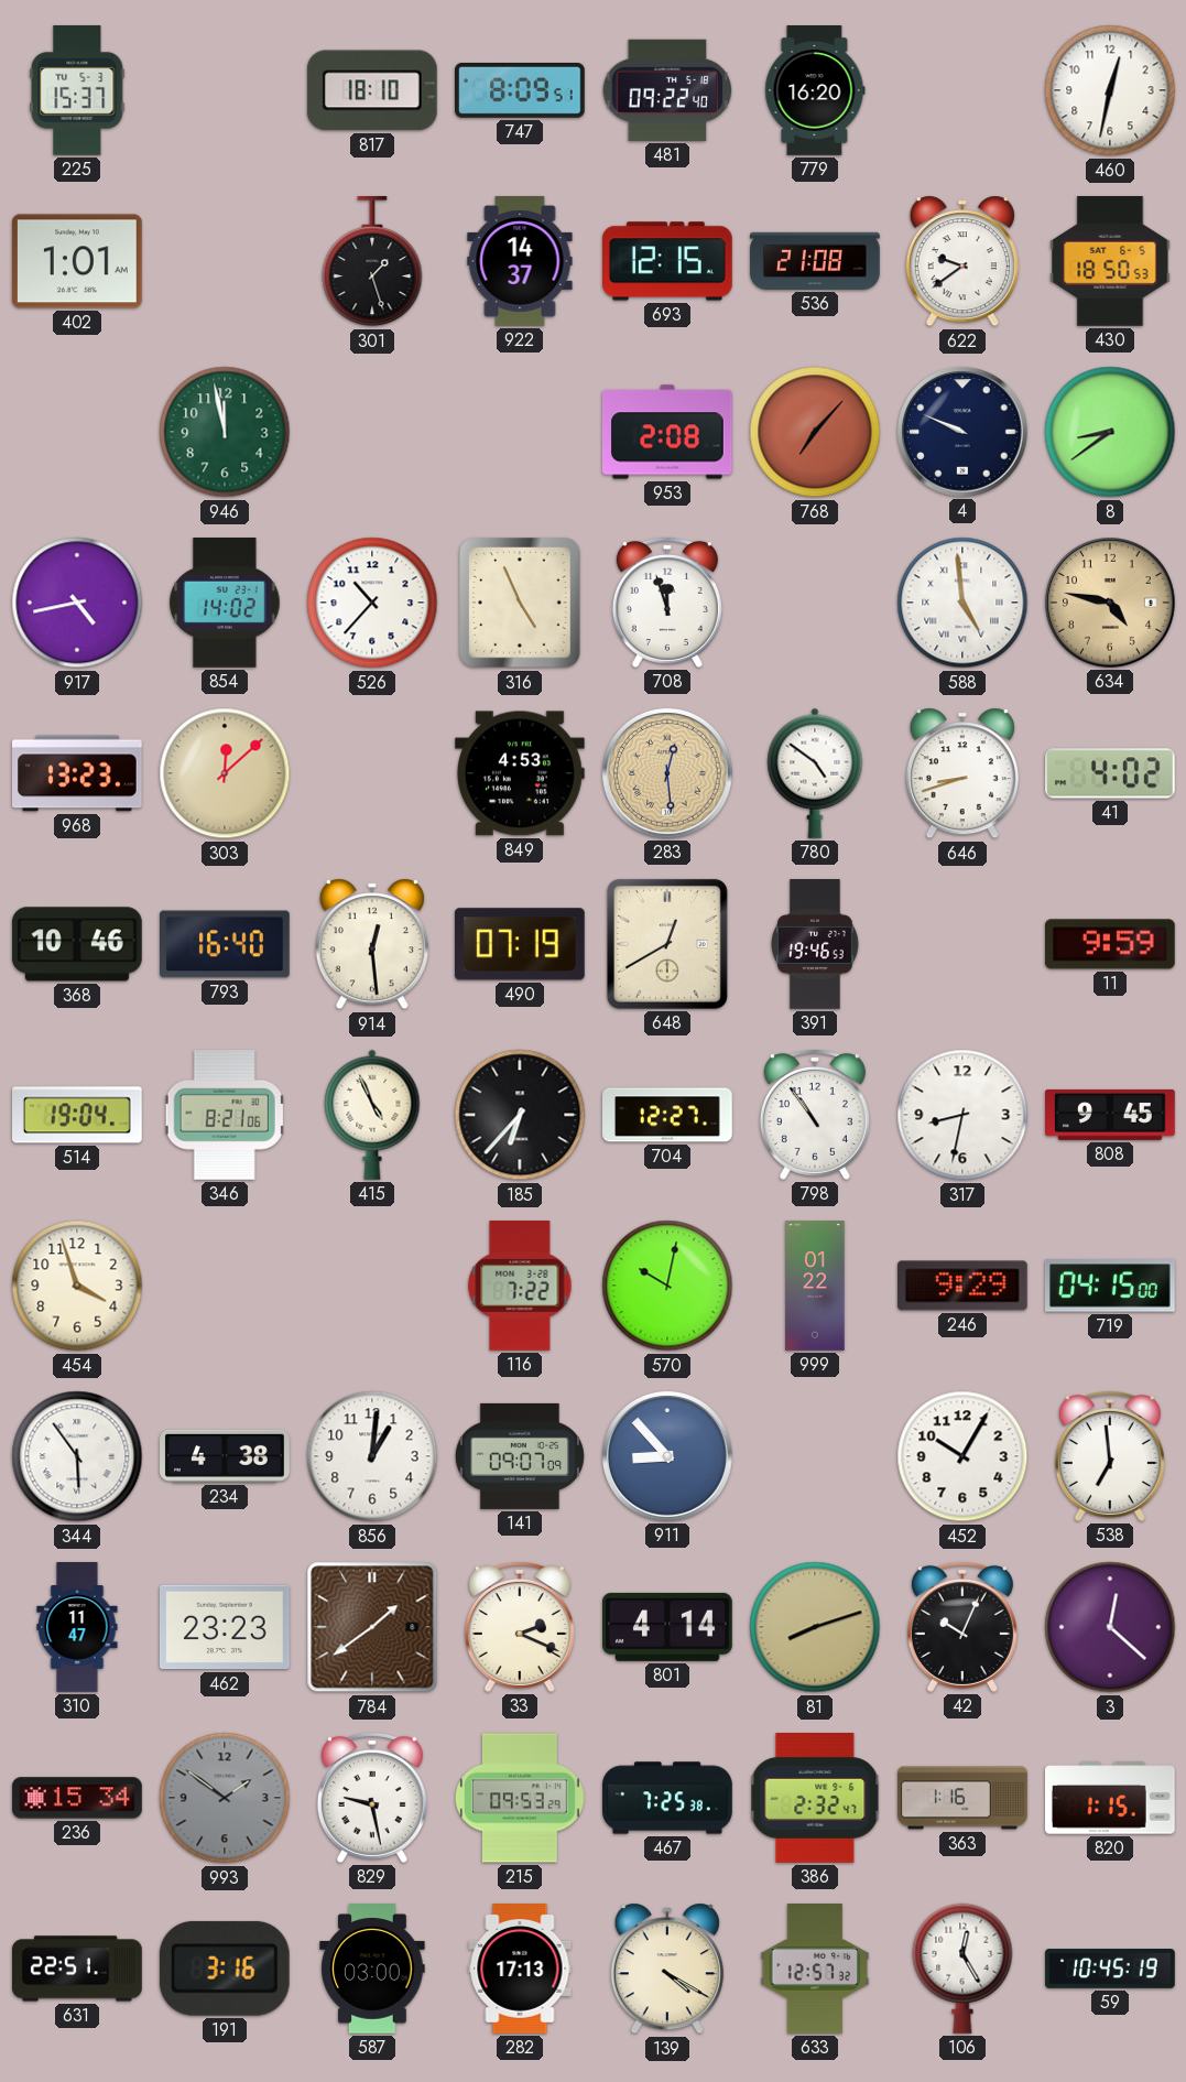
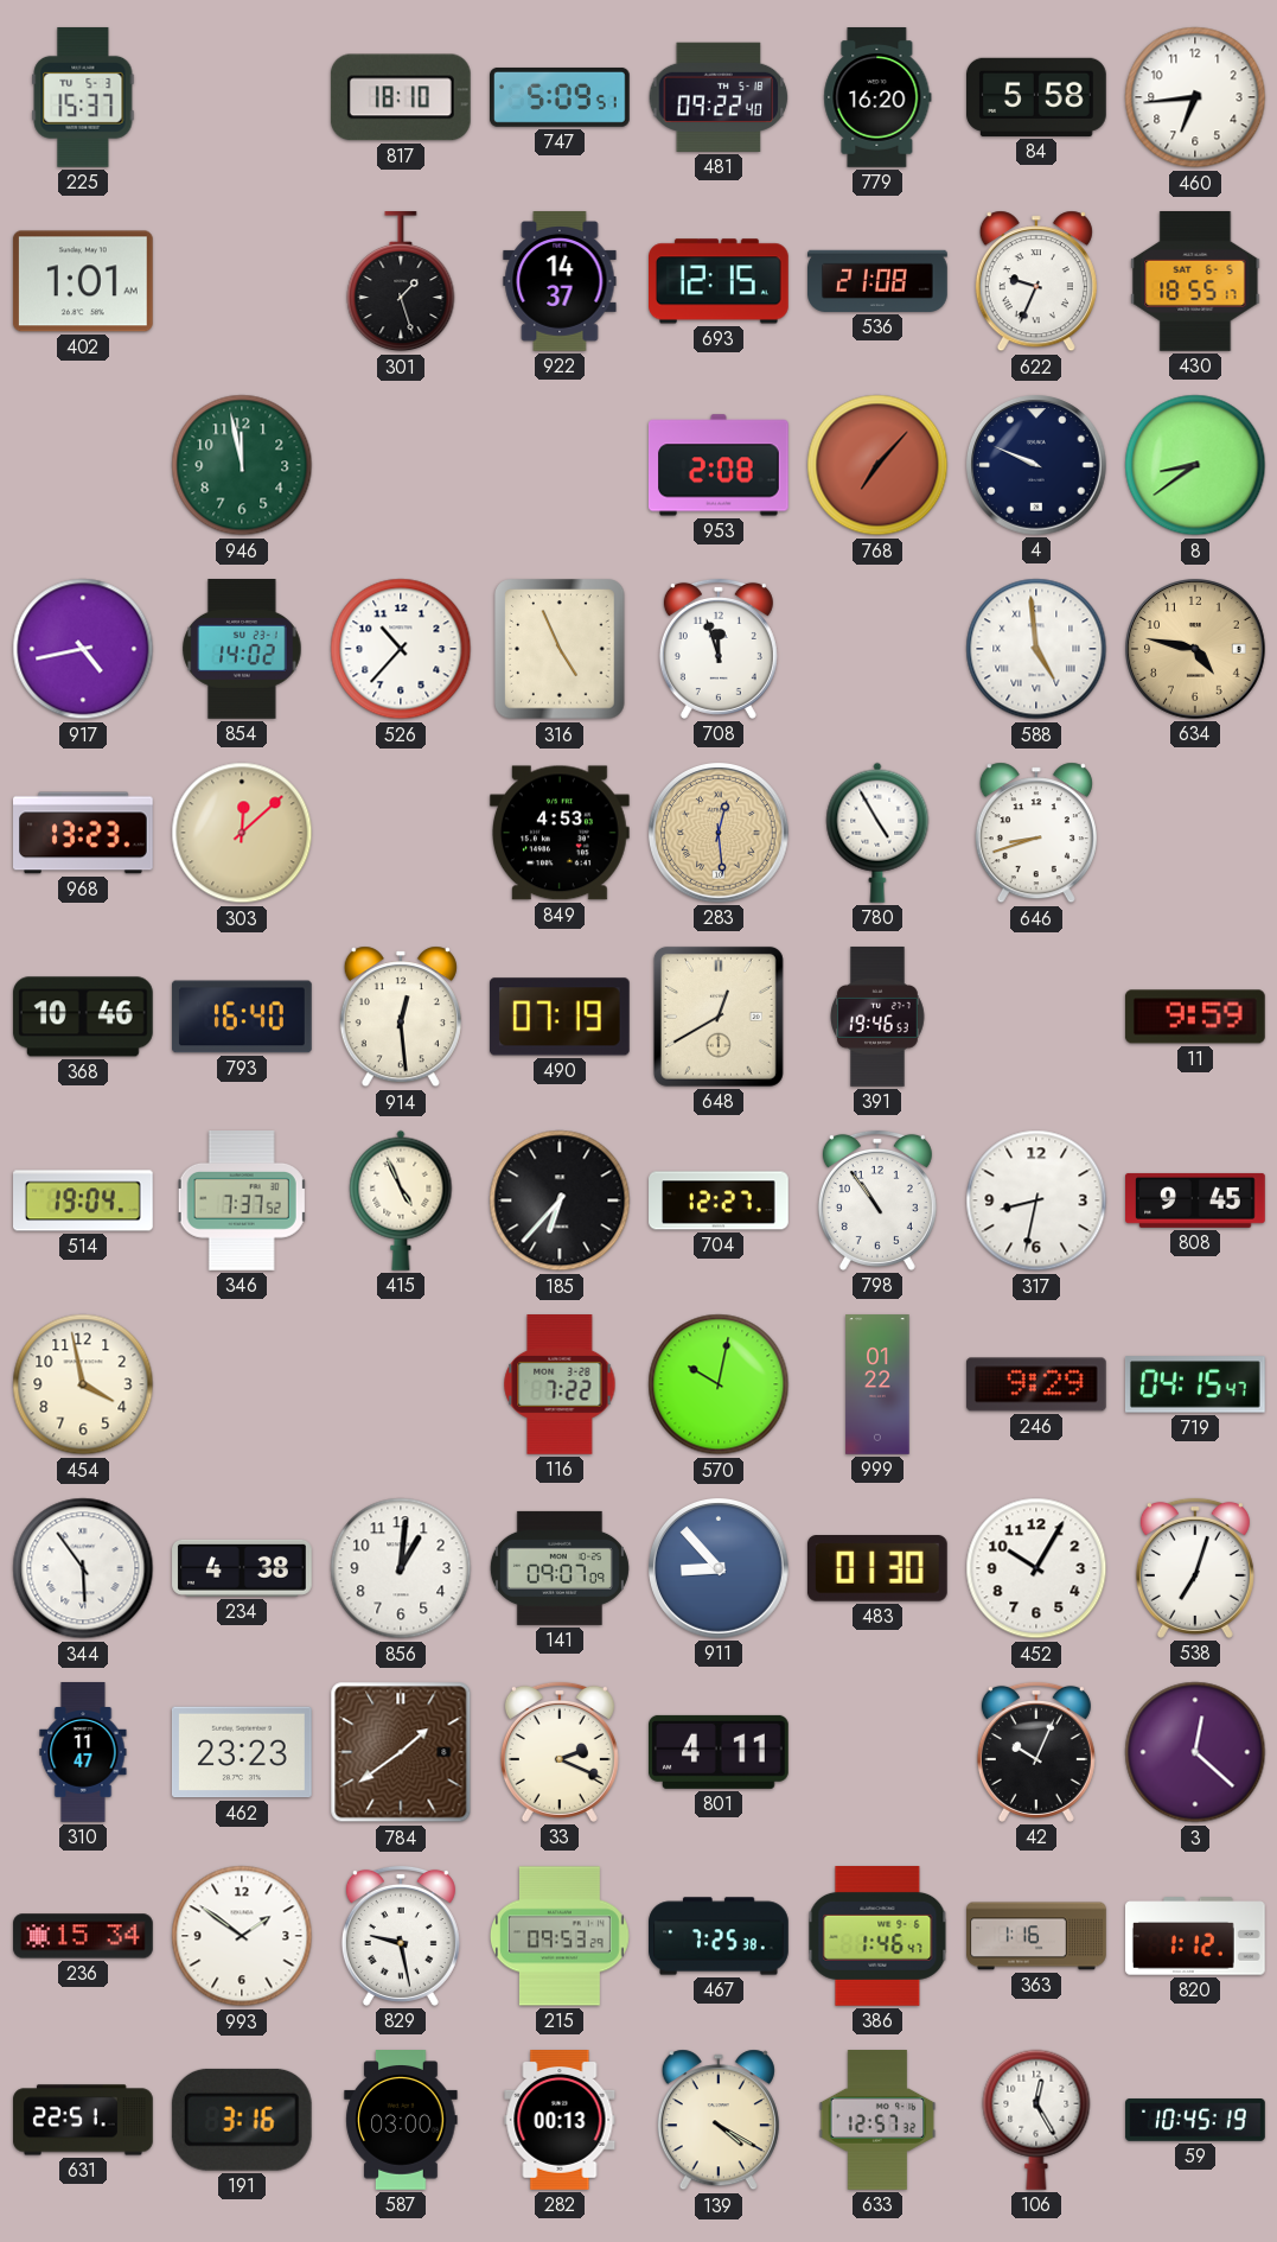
747: 8:09 -> 5:09 (561, 97)
84: none -> 5:58 (1037, 97)
460: 12:32 -> 6:44 (1195, 97)
622: 9:39 -> 9:34 (1036, 281)
430: 18:50 -> 18:55 (1195, 282)
780: 4:51 -> 4:55 (877, 833)
41: 4:02 -> none (1111, 773)
346: 8:21 -> 7:37 (242, 1202)
454: 3:57 -> 3:58 (83, 1384)
719: 04:15:00 -> 04:15:47 (1196, 1384)
483: none -> 01:30 (877, 1569)
538: 6:59 -> 7:03 (1195, 1568)
801: 4:14 -> 4:11 (720, 1752)
81: 8:12 -> none (815, 1627)
993 dial: grey -> white (242, 1936)
386: 2:32 -> 1:46 (877, 1937)
820: 1:15 -> 1:12 (1196, 1936)
282: 17:13 -> 00:13 (560, 2121)
